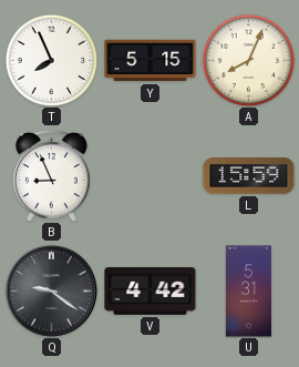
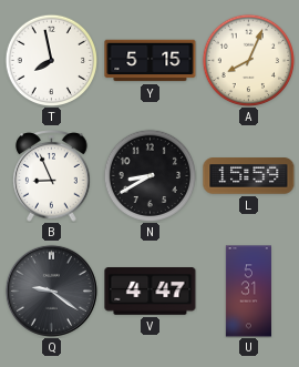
T: 7:56 -> 7:58 (51, 60)
N: none -> 8:40 (149, 175)
V: 4:42 -> 4:47 (151, 292)
